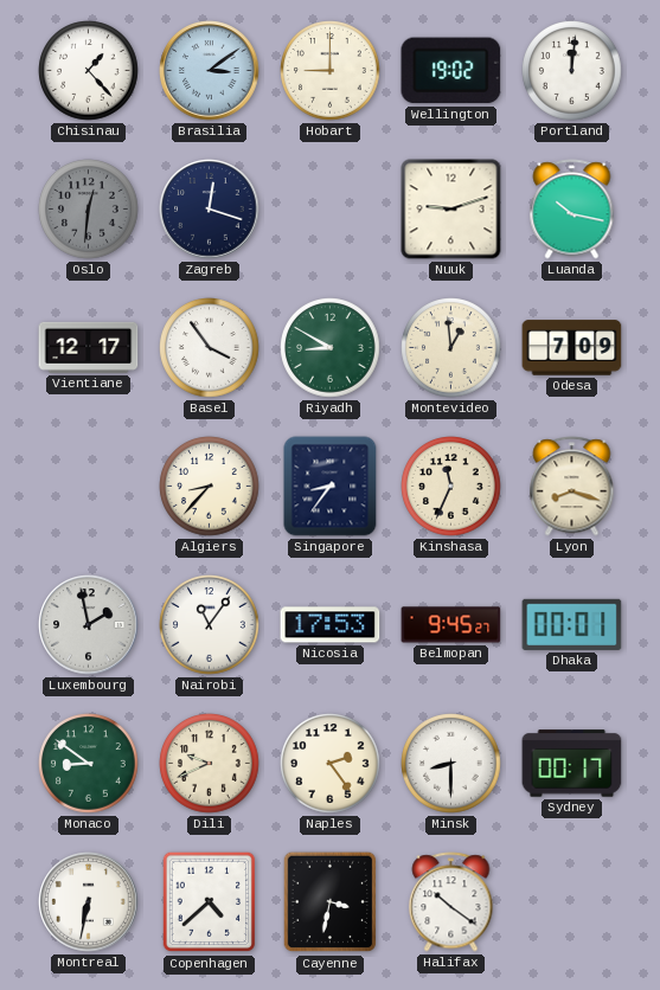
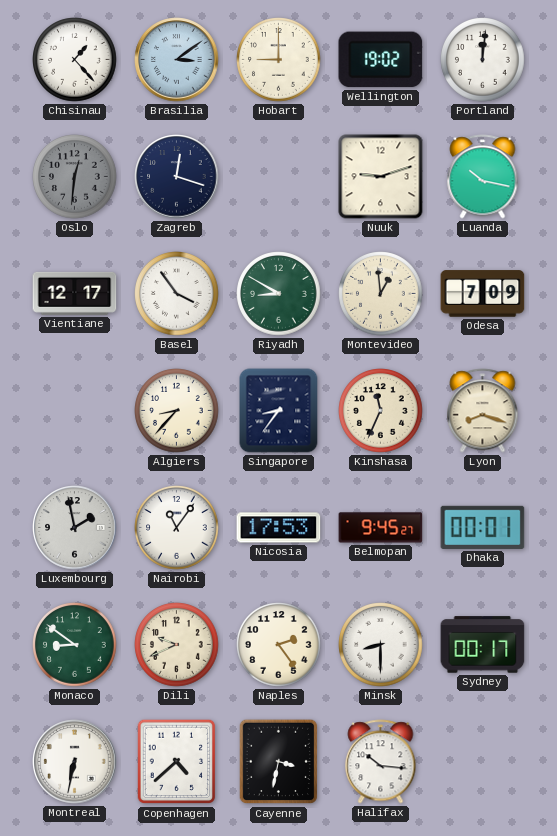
Halifax: 10:21 -> 10:16 (381, 762)
